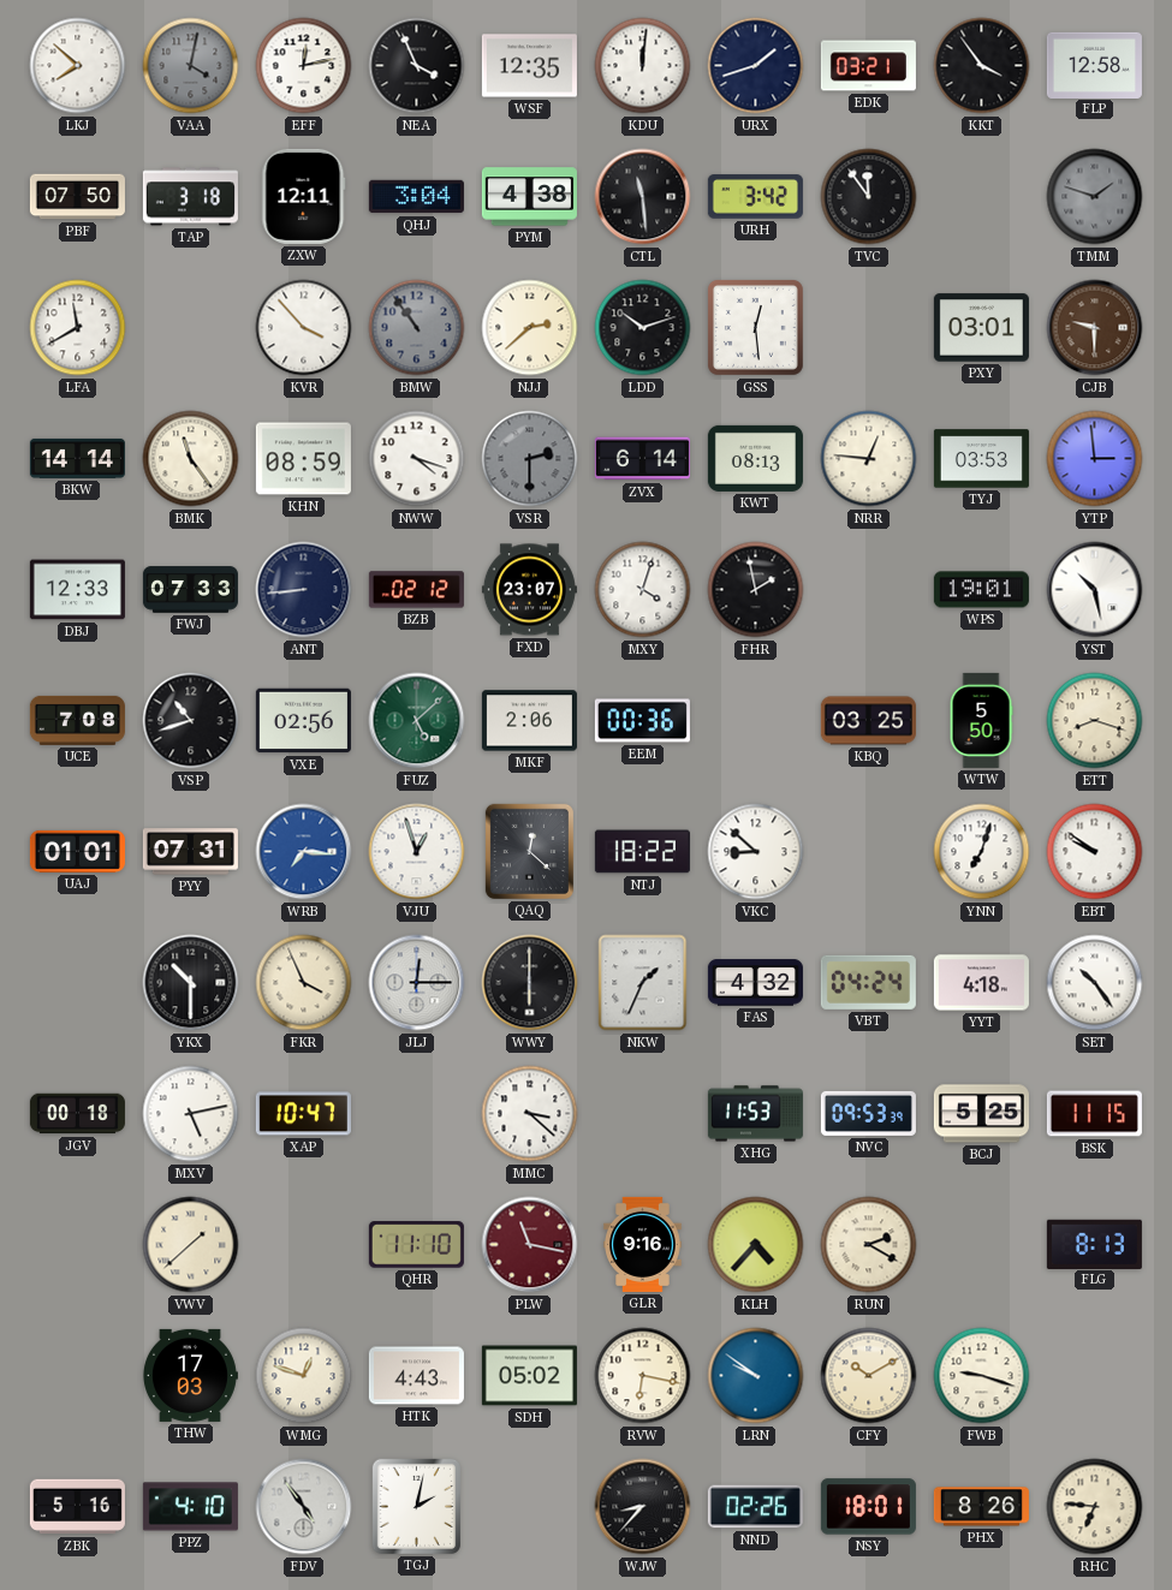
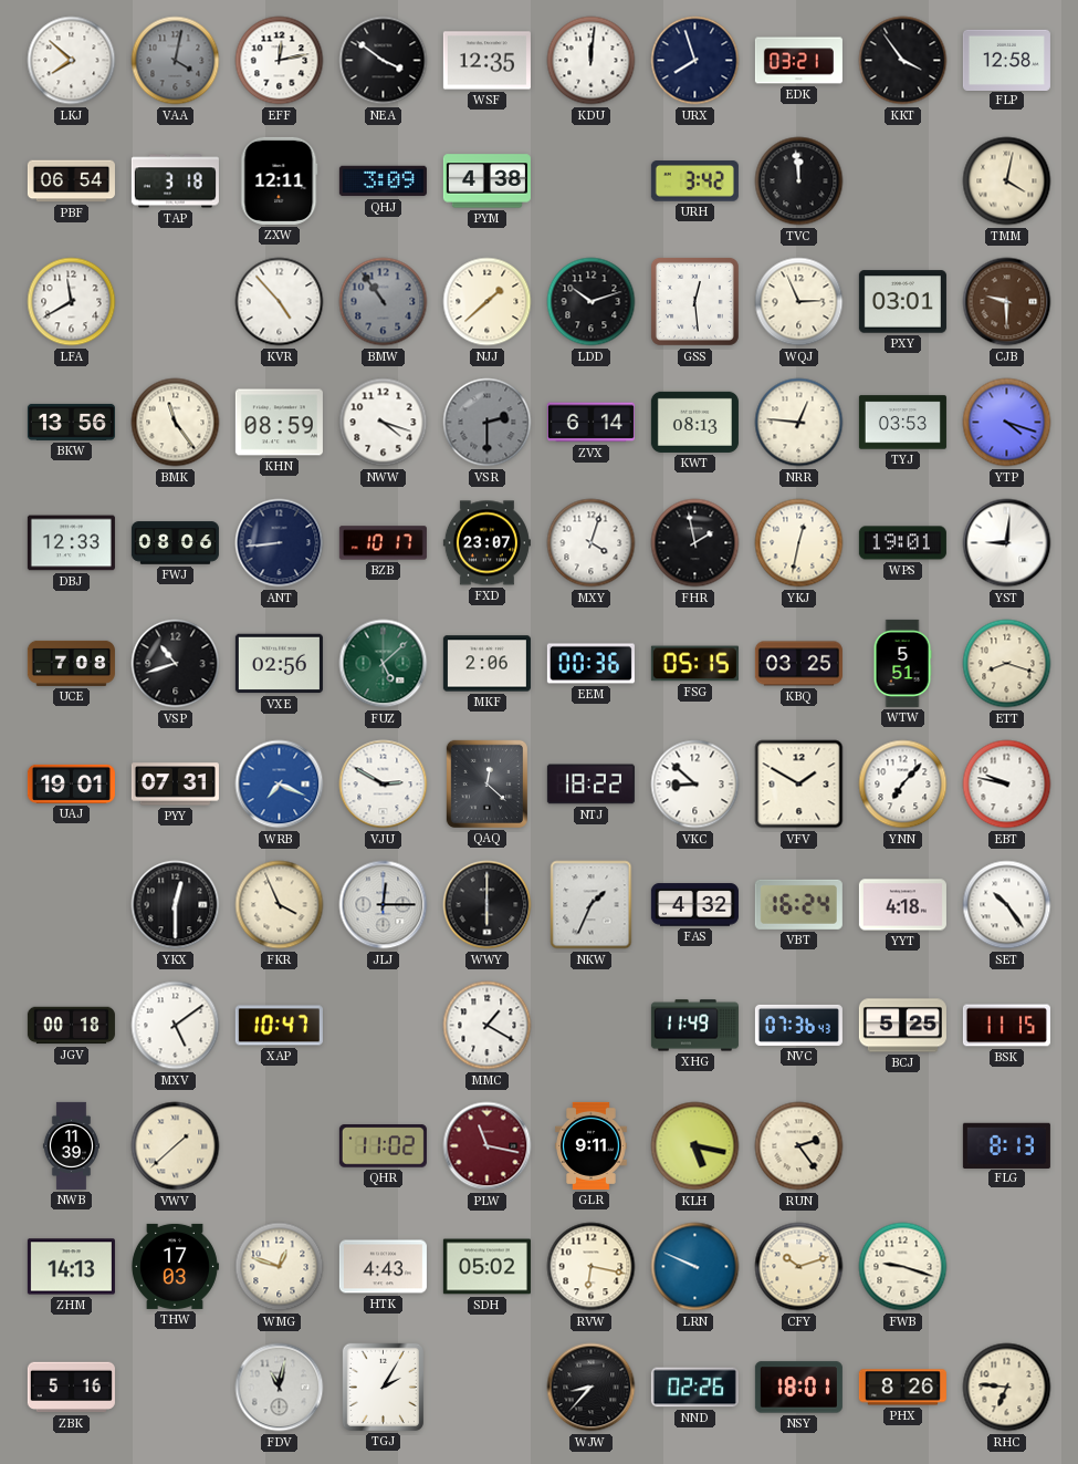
NEA: 3:56 -> 3:51 (384, 61)
URX: 1:42 -> 7:57 (695, 61)
PBF: 07:50 -> 06:54 (71, 181)
QHJ: 3:04 -> 3:09 (383, 181)
CTL: 11:29 -> none (643, 197)
TVC: 11:54 -> 11:59 (799, 181)
TMM: 1:48 -> 4:02 (1007, 181)
TMM dial: grey -> cream (1007, 181)
KVR: 3:53 -> 4:53 (280, 302)
NJJ: 2:38 -> 1:38 (488, 302)
WQJ: none -> 2:56 (799, 302)
BKW: 14:14 -> 13:56 (71, 422)
YTP: 2:59 -> 4:18 (1007, 423)
FWJ: 07:33 -> 08:06 (175, 543)
BZB: 02:12 -> 10:17 (383, 543)
YKJ: none -> 12:32 (799, 543)
YST: 10:28 -> 9:01 (1007, 543)
FSG: none -> 05:15 (694, 664)
WTW: 5:50 -> 5:51 (902, 663)
UAJ: 01:01 -> 19:01 (71, 783)
WRB: 7:16 -> 7:19 (280, 785)
VJU: 12:57 -> 2:50 (384, 785)
VFV: none -> 1:50 (799, 785)
YNN: 7:03 -> 7:07 (903, 785)
EBT: 9:51 -> 9:47 (1007, 785)
YKX: 10:30 -> 12:30 (176, 905)
VBT: 04:24 -> 16:24 (798, 904)
MXV: 5:13 -> 5:09 (176, 1026)
MMC: 3:22 -> 1:20 (488, 1026)
XHG: 11:53 -> 11:49 (694, 1026)
NVC: 09:53 -> 07:36 (798, 1025)
NWB: none -> 11:39 (72, 1145)
QHR: 11:10 -> 11:02 (383, 1146)
GLR: 9:16 -> 9:11 (592, 1145)
KLH: 4:37 -> 5:17 (695, 1146)
RUN: 2:20 -> 2:24 (799, 1146)
ZHM: none -> 14:13 (71, 1267)
LRN: 9:51 -> 9:49 (695, 1267)
CFY: 10:10 -> 10:12 (799, 1267)
PPZ: 4:10 -> none (190, 1507)
FDV: 4:54 -> 11:02 (280, 1388)
TGJ: 2:02 -> 2:05 (383, 1387)
